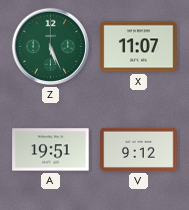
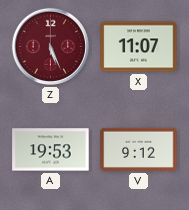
Z dial: green -> burgundy (50, 46)
A: 19:51 -> 19:53 (51, 150)
